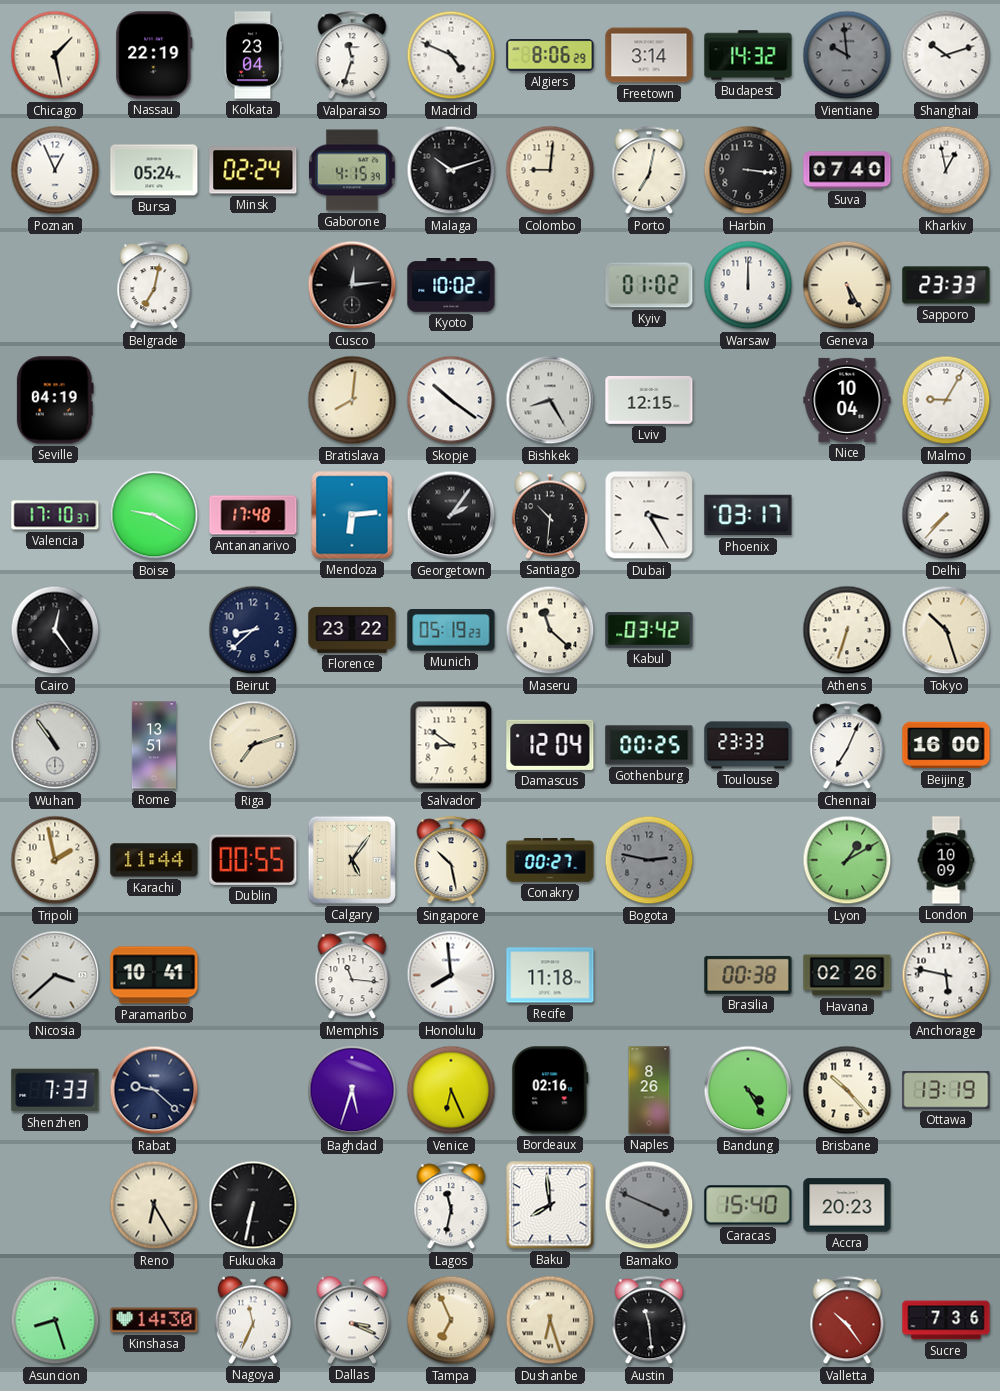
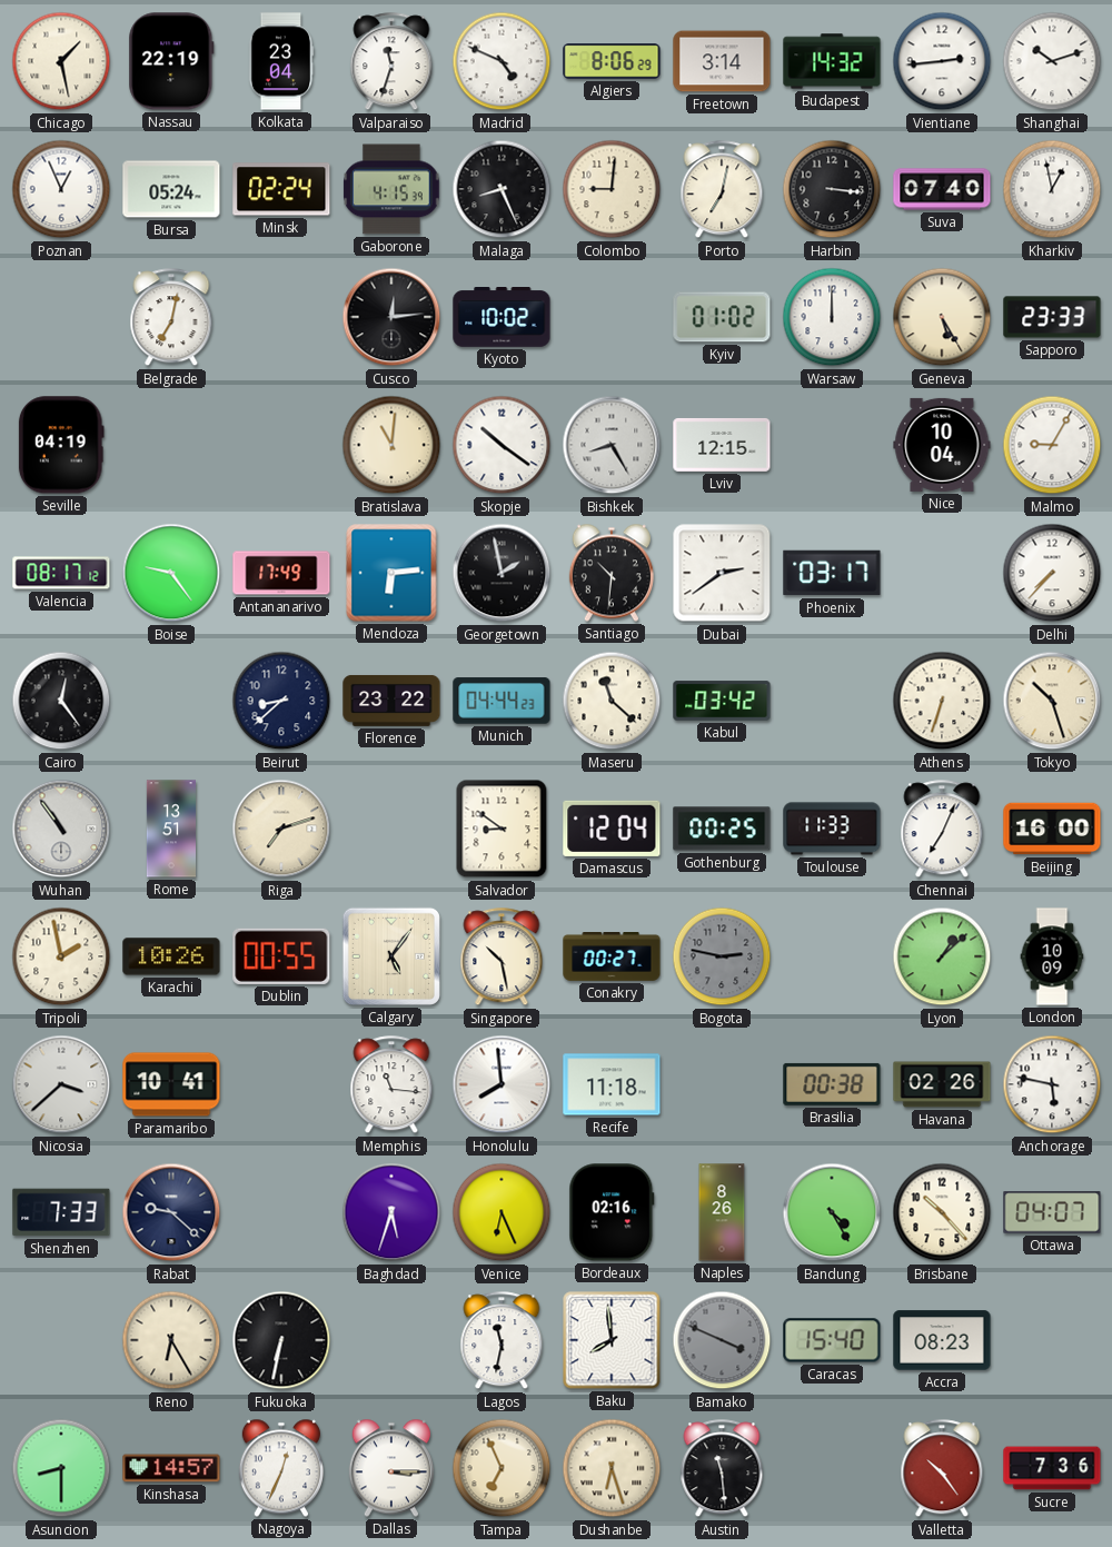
Vientiane: 9:59 -> 2:44 (942, 61)
Vientiane dial: grey -> white (942, 61)
Malaga: 10:12 -> 8:26 (502, 189)
Bratislava: 8:01 -> 11:01 (391, 445)
Valencia: 17:10 -> 08:17 (61, 573)
Boise: 9:20 -> 9:24 (171, 573)
Antananarivo: 17:48 -> 17:49 (281, 573)
Georgetown: 2:06 -> 1:58 (502, 573)
Dubai: 3:25 -> 2:39 (722, 573)
Munich: 05:19 -> 04:44 (502, 701)
Toulouse: 23:33 -> 11:33 (832, 829)
Karachi: 11:44 -> 10:26 (171, 956)
Lyon: 1:10 -> 1:08 (942, 956)
Ottawa: 13:19 -> 04:07 (1052, 1212)
Accra: 20:23 -> 08:23 (942, 1340)
Asuncion: 8:27 -> 8:30 (61, 1468)
Kinshasa: 14:30 -> 14:57 (171, 1468)
Nagoya: 11:34 -> 12:34 (281, 1468)
Dallas: 3:19 -> 3:15 (391, 1468)
